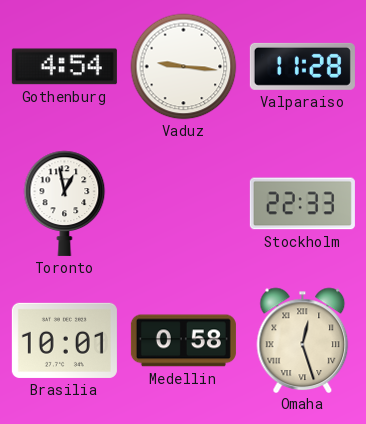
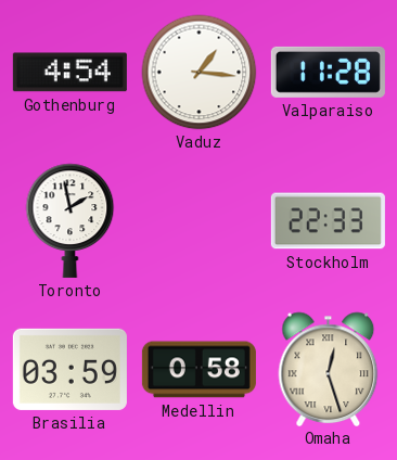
Vaduz: 9:16 -> 1:16 (200, 73)
Toronto: 12:58 -> 1:58 (71, 220)
Brasilia: 10:01 -> 03:59 (69, 369)
